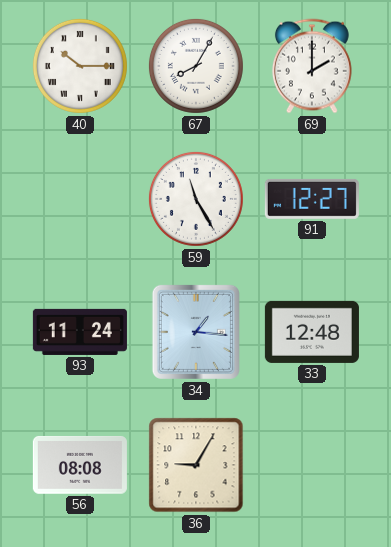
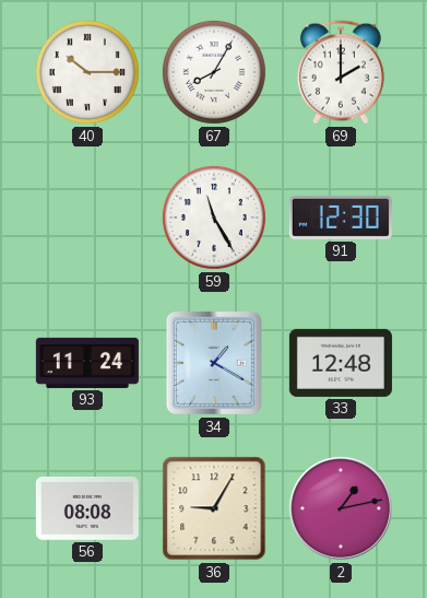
91: 12:27 -> 12:30 (341, 218)
34: 1:16 -> 1:20 (214, 363)
2: none -> 1:13 (341, 508)
